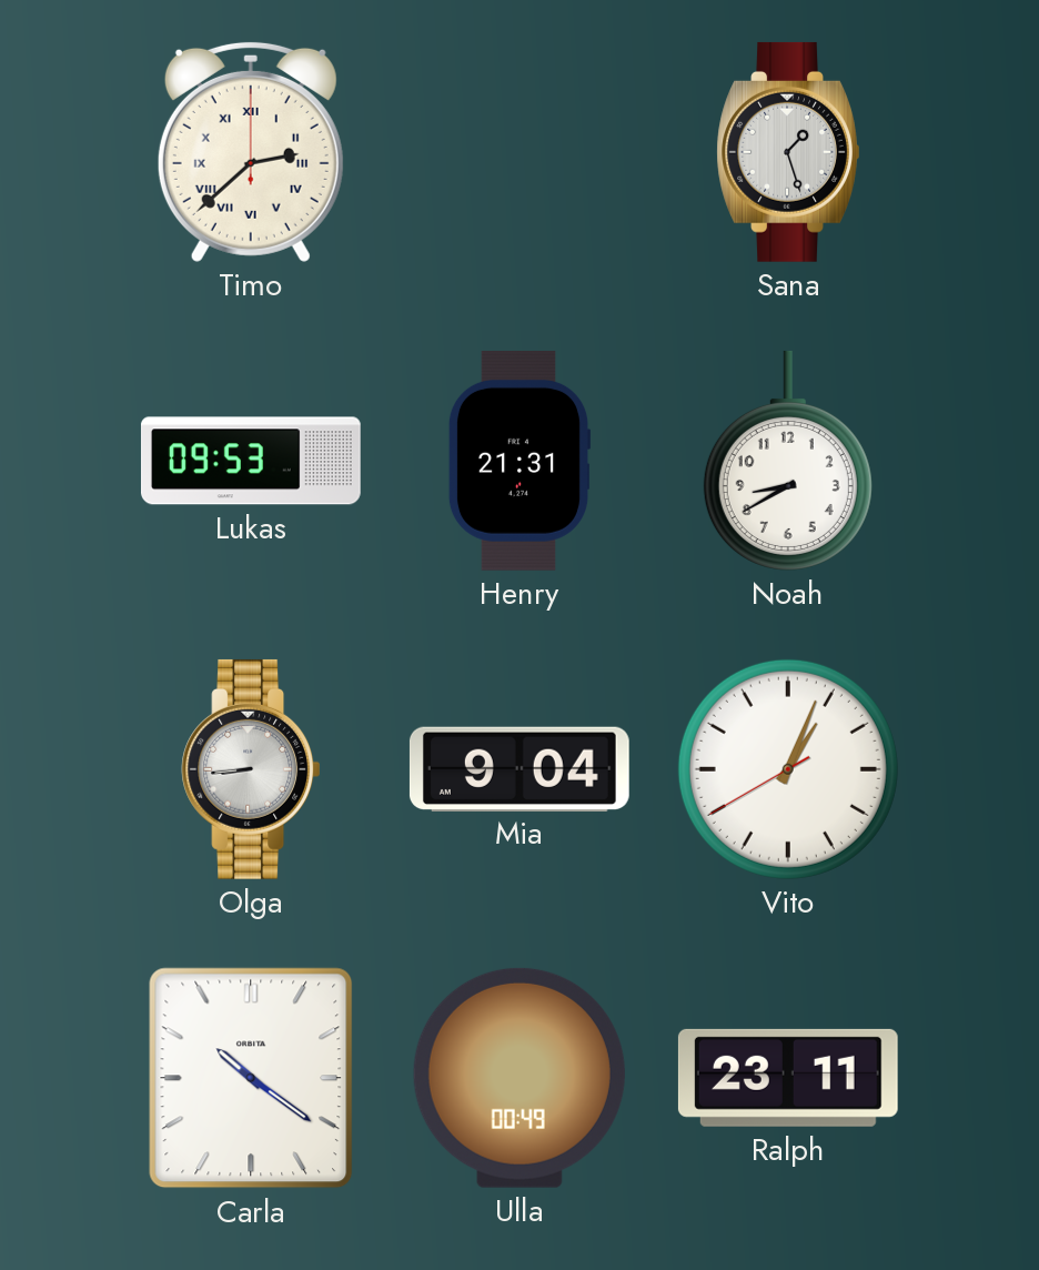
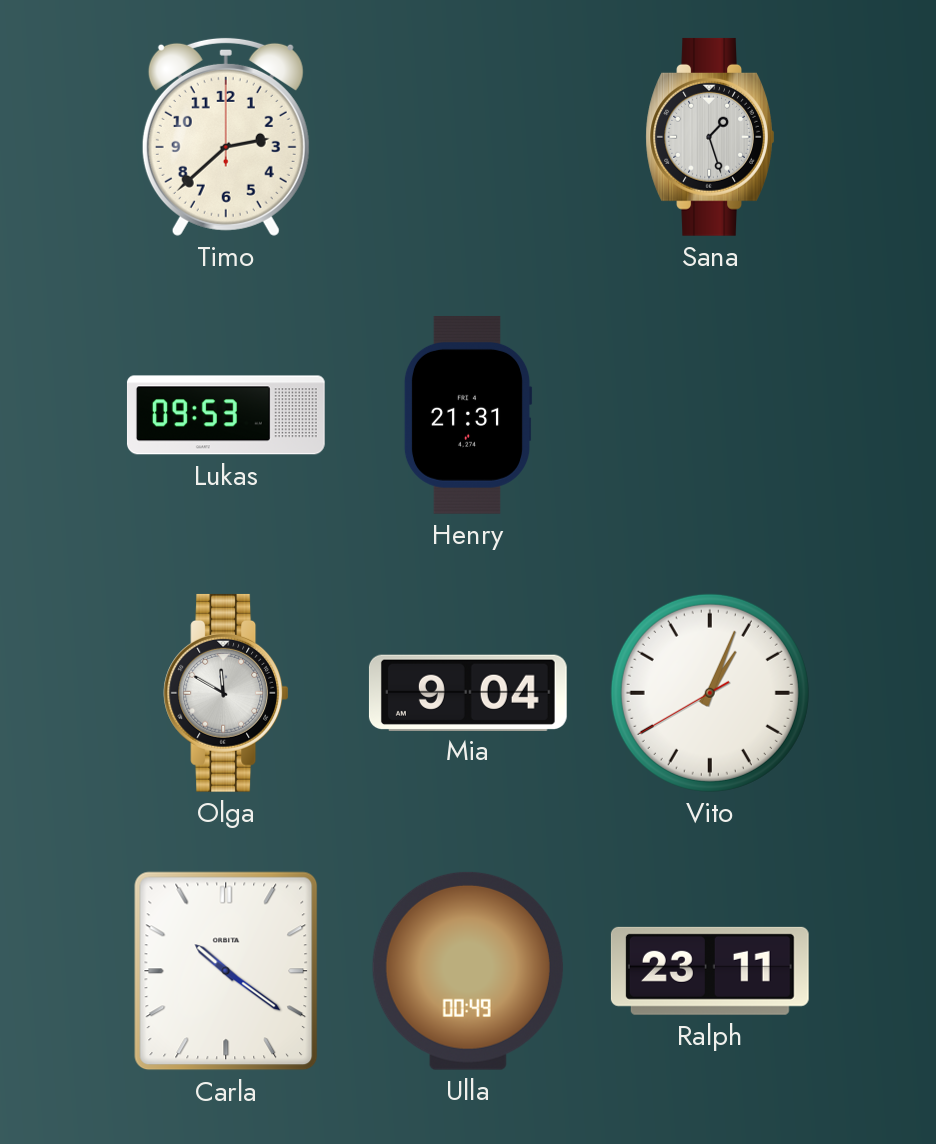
Timo numerals: Roman -> Arabic (226, 136)
Noah: 8:40 -> none (788, 461)
Olga: 8:44 -> 11:50 (225, 693)
